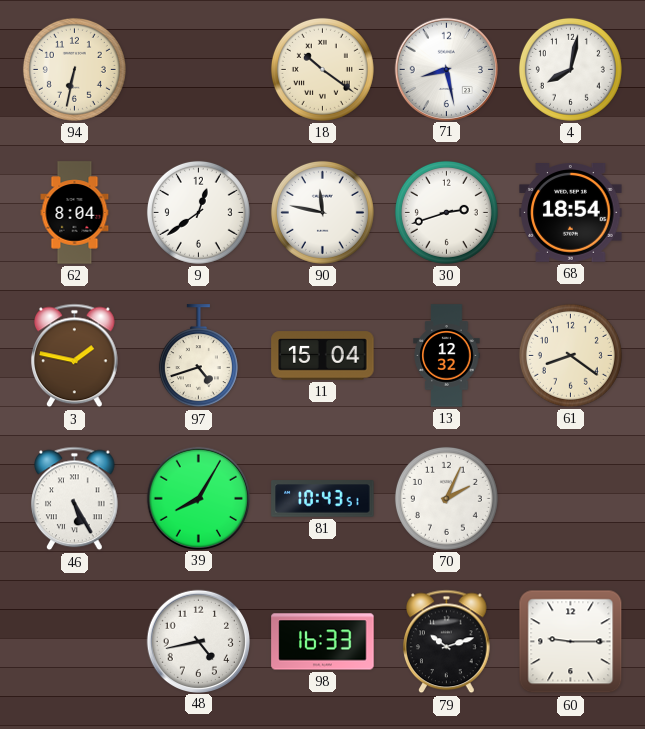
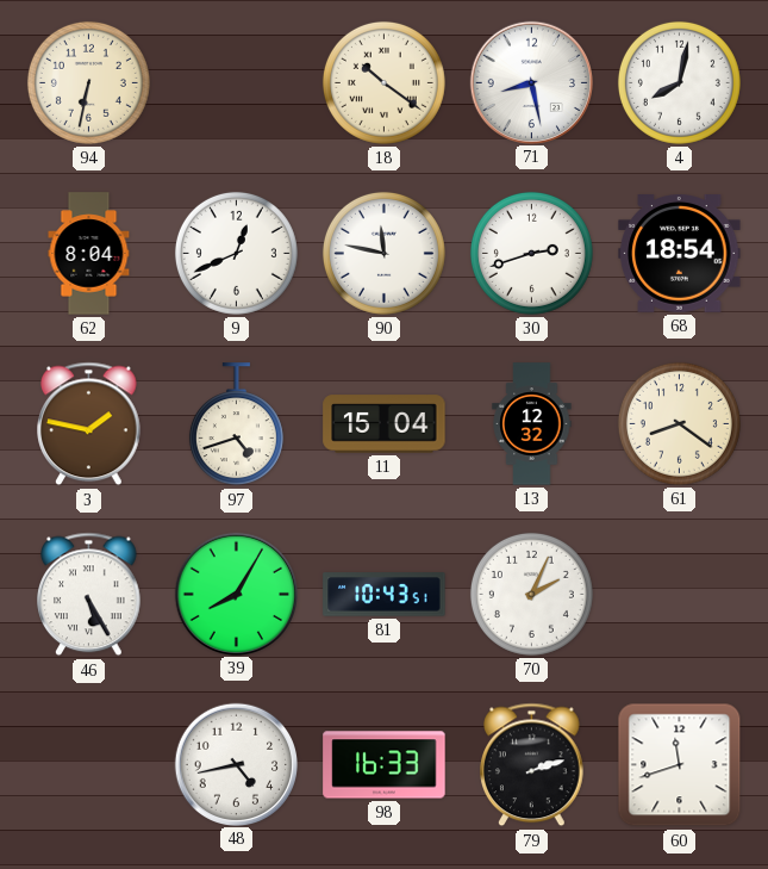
9: 12:39 -> 12:41 (236, 253)
79: 10:12 -> 2:12 (532, 765)
60: 9:15 -> 11:42 (680, 765)
